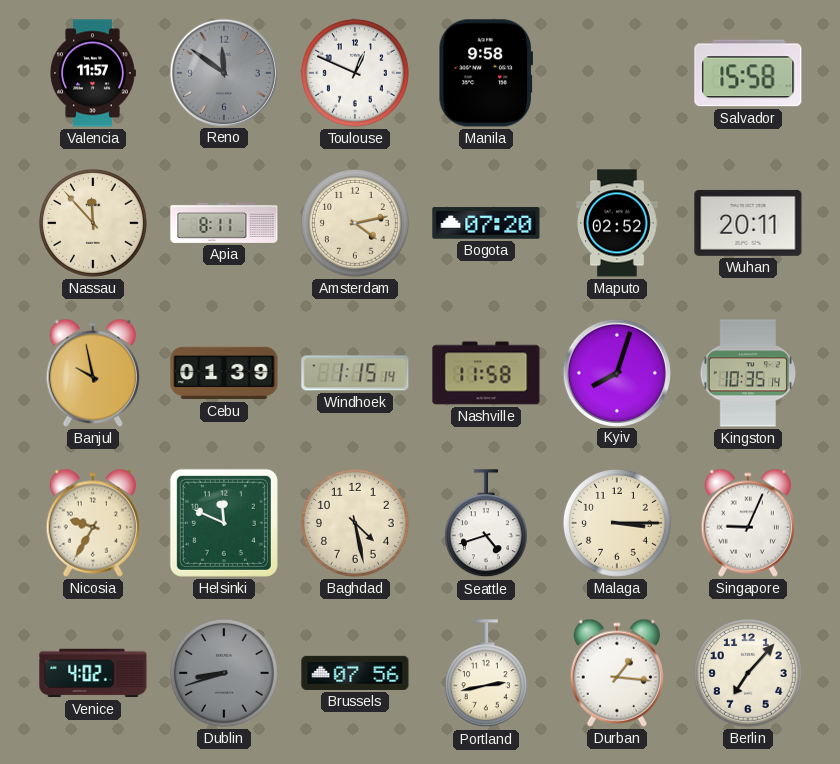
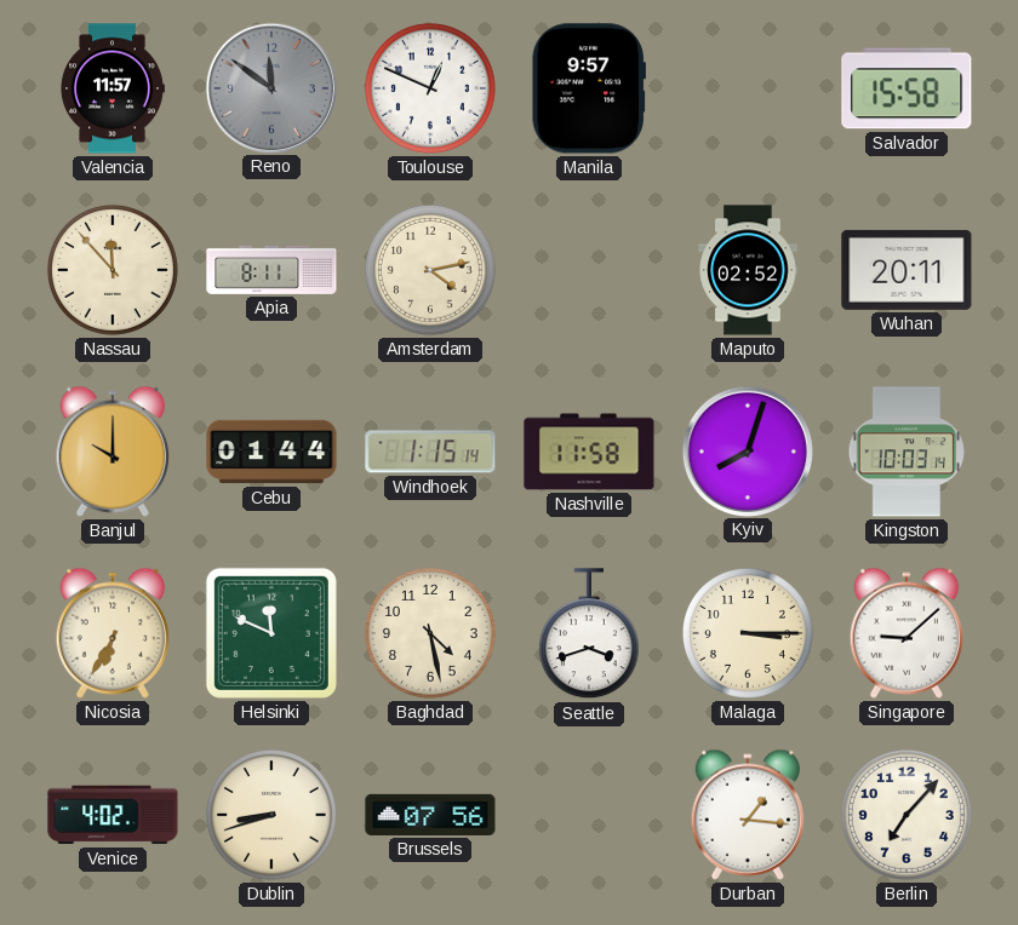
Manila: 9:58 -> 9:57 (588, 88)
Bogota: 07:20 -> none (486, 223)
Banjul: 9:58 -> 10:00 (113, 452)
Cebu: 01:39 -> 01:44 (271, 452)
Kingston: 10:35 -> 10:03 (905, 452)
Nicosia: 9:35 -> 6:35 (113, 633)
Seattle: 4:42 -> 3:42 (589, 634)
Singapore: 9:04 -> 9:08 (907, 633)
Dublin dial: grey -> cream (271, 815)
Portland: 2:43 -> none (486, 674)
